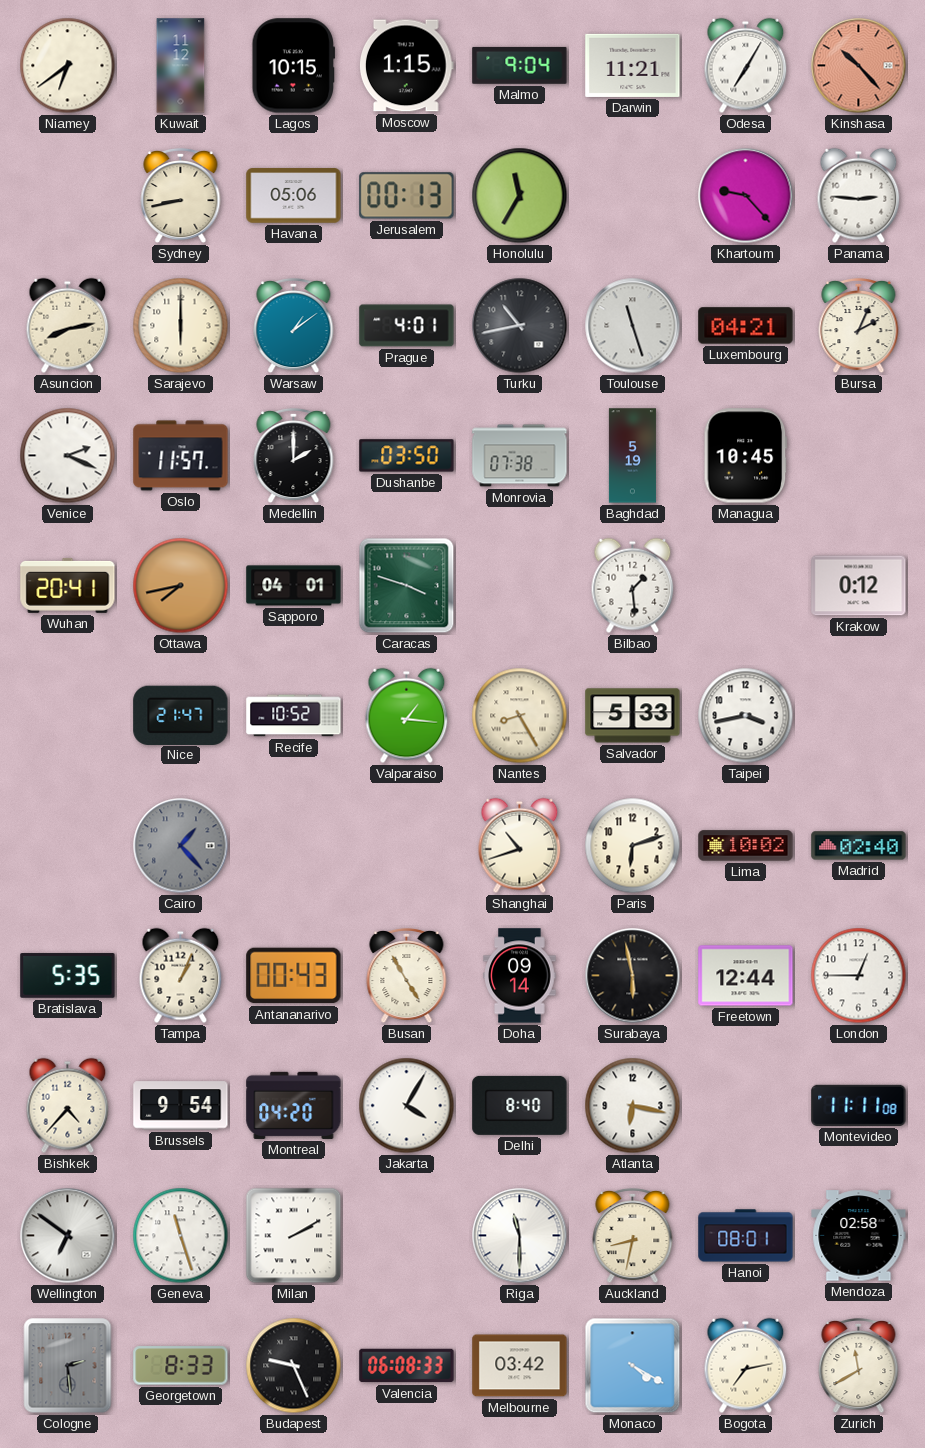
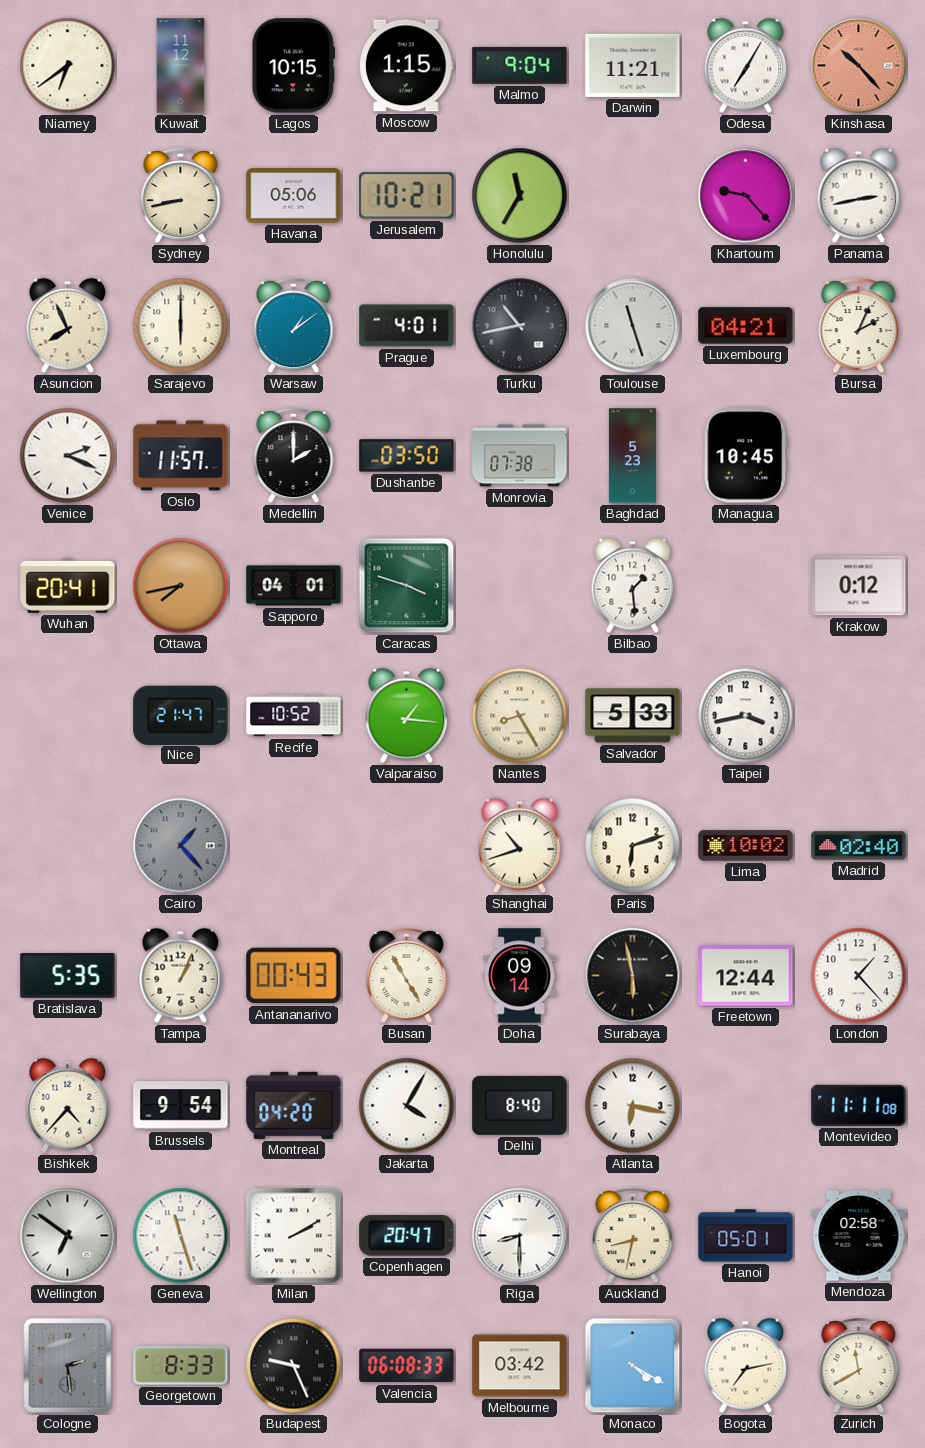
Jerusalem: 00:13 -> 10:21 (407, 196)
Panama: 2:46 -> 2:43 (859, 196)
Asuncion: 8:13 -> 7:56 (68, 326)
Baghdad: 5:19 -> 5:23 (632, 456)
London: 12:45 -> 1:23 (859, 976)
Copenhagen: none -> 20:47 (407, 1235)
Riga: 11:30 -> 8:30 (520, 1236)
Hanoi: 08:01 -> 05:01 (746, 1236)
